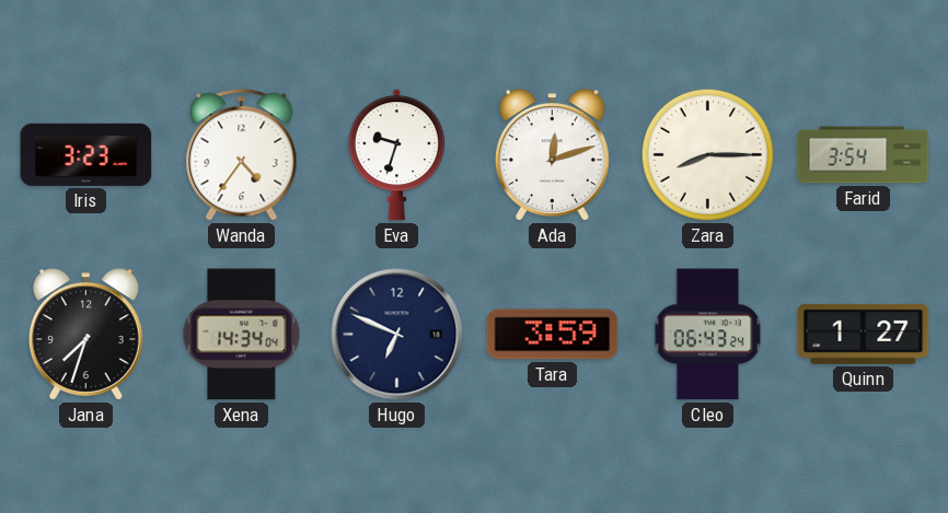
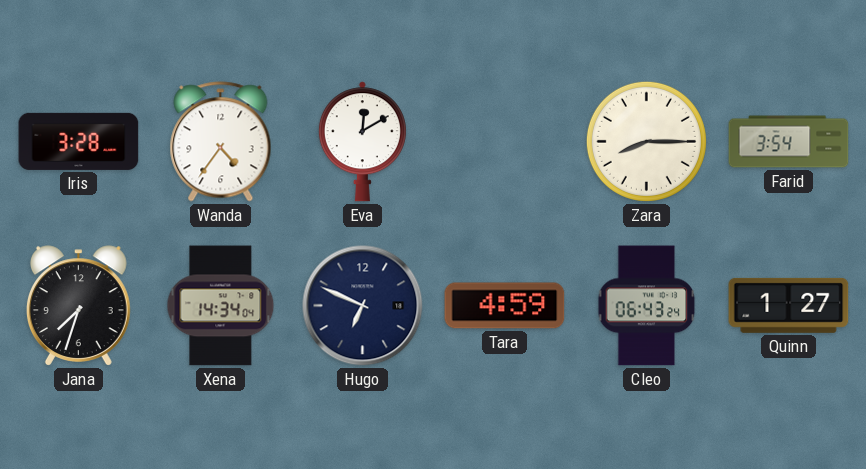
Iris: 3:23 -> 3:28 (79, 141)
Eva: 9:33 -> 12:10 (362, 142)
Ada: 12:12 -> none (552, 155)
Tara: 3:59 -> 4:59 (505, 306)
